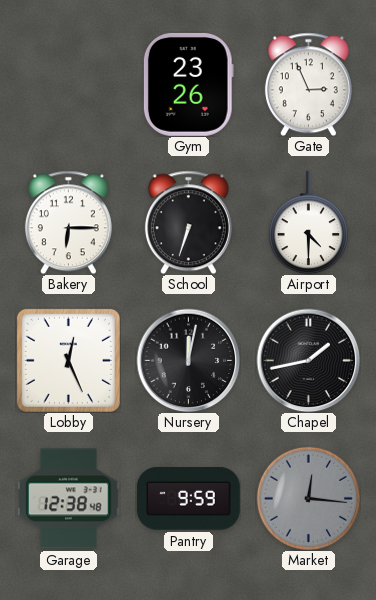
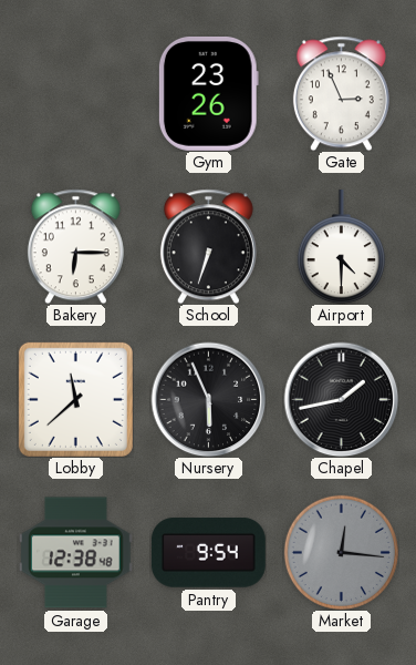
Lobby: 12:26 -> 11:38 (75, 399)
Nursery: 12:02 -> 5:56 (208, 399)
Pantry: 9:59 -> 9:54 (208, 553)
